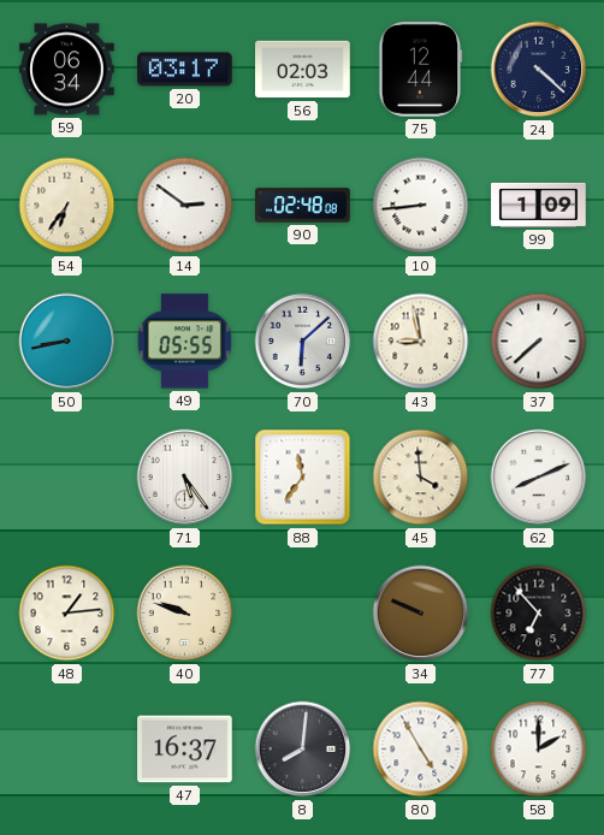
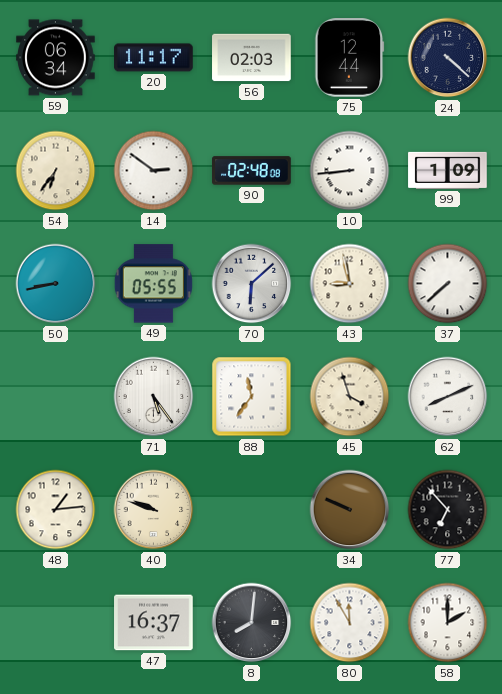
20: 03:17 -> 11:17 (154, 58)
45: 3:59 -> 3:57 (350, 397)
80: 4:55 -> 11:55 (350, 623)
